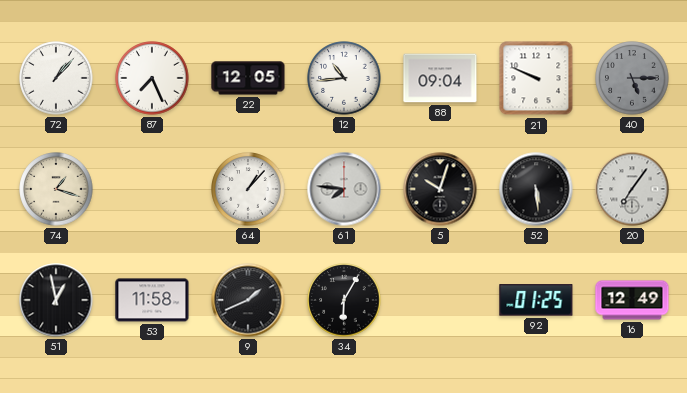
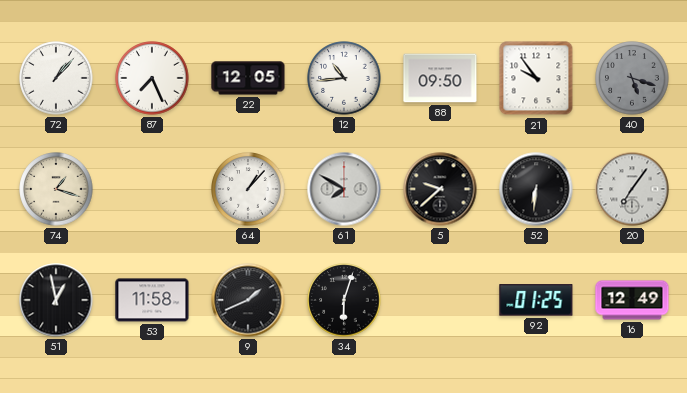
88: 09:04 -> 09:50 (440, 78)
21: 9:49 -> 9:54 (536, 78)
40: 5:15 -> 5:18 (632, 78)
61: 7:46 -> 7:50 (344, 189)
5: 10:03 -> 9:38 (440, 189)
52: 5:29 -> 6:31 (536, 189)
34: 6:05 -> 6:03 (344, 300)
